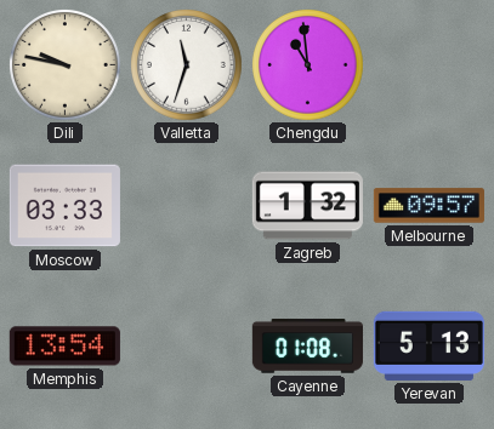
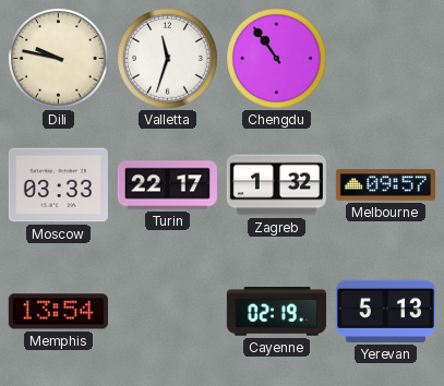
Chengdu: 10:59 -> 10:54 (277, 59)
Turin: none -> 22:17 (167, 185)
Cayenne: 01:08 -> 02:19 (276, 312)
